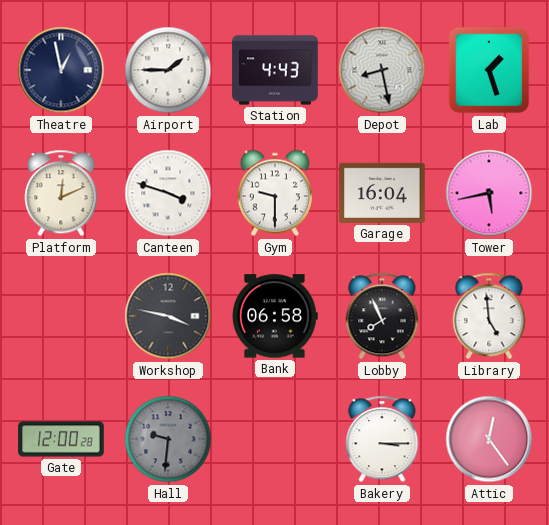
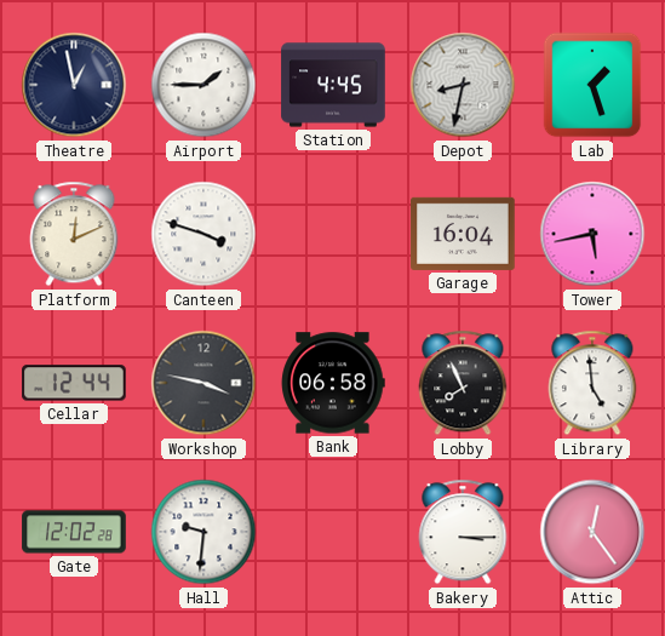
Station: 4:43 -> 4:45 (333, 85)
Depot: 8:28 -> 8:32 (463, 85)
Gym: 9:30 -> none (275, 193)
Cellar: none -> 12:44 (74, 383)
Gate: 12:00 -> 12:02 (74, 532)
Hall dial: grey -> white (203, 532)
